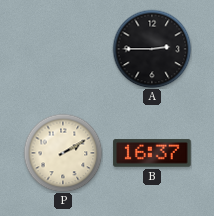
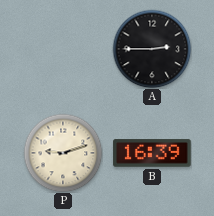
P: 2:10 -> 9:12 (63, 153)
B: 16:37 -> 16:39 (152, 153)
